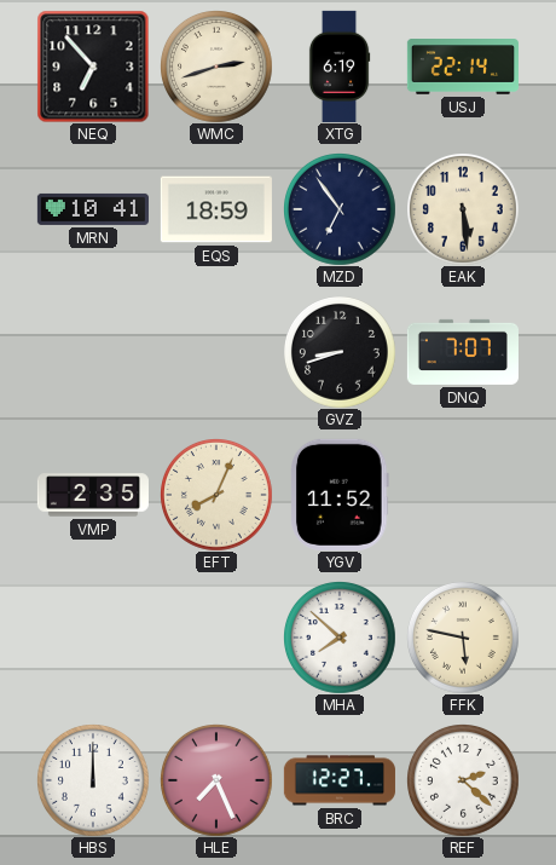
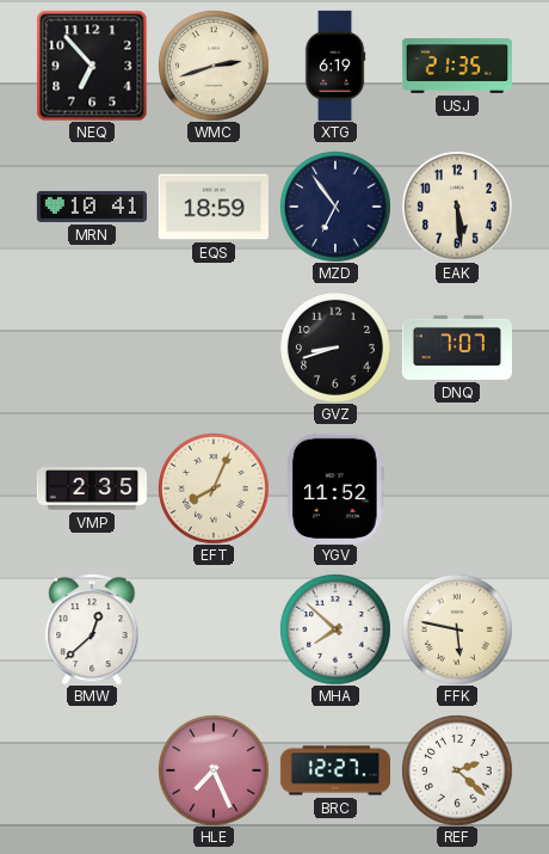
USJ: 22:14 -> 21:35 (457, 67)
BMW: none -> 12:38 (92, 629)
HBS: 12:00 -> none (93, 780)
